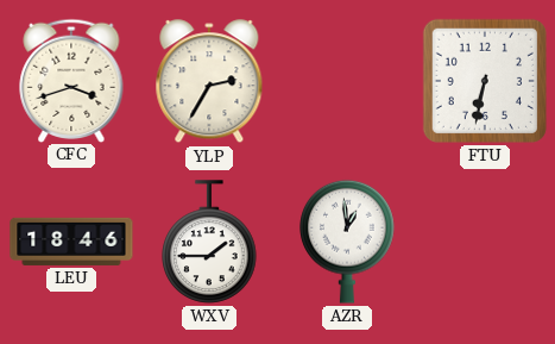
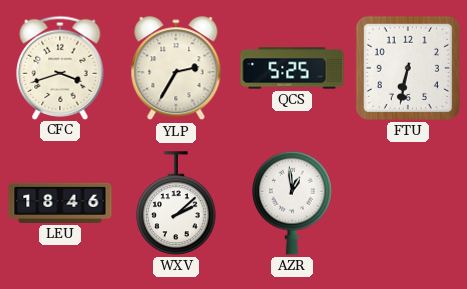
QCS: none -> 5:25 (292, 68)
WXV: 1:45 -> 2:08 (176, 203)
